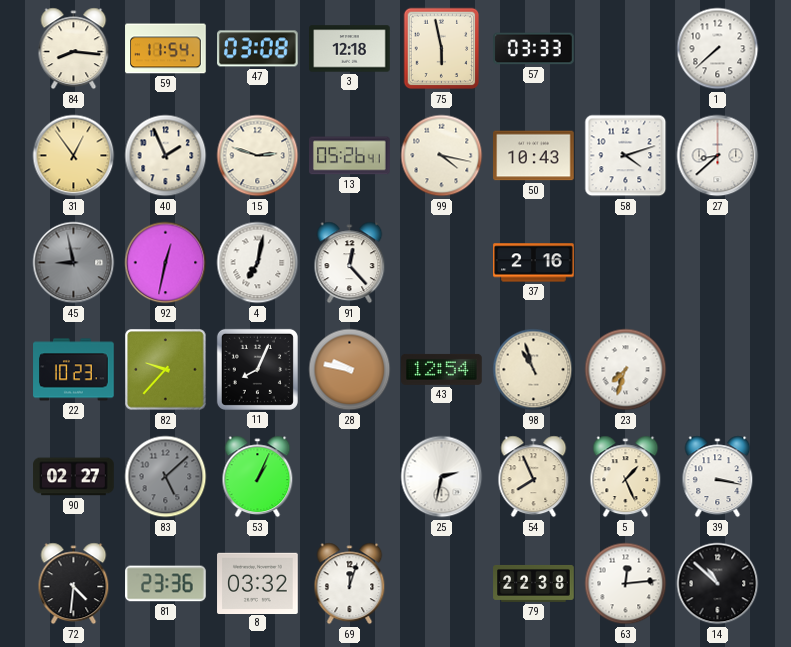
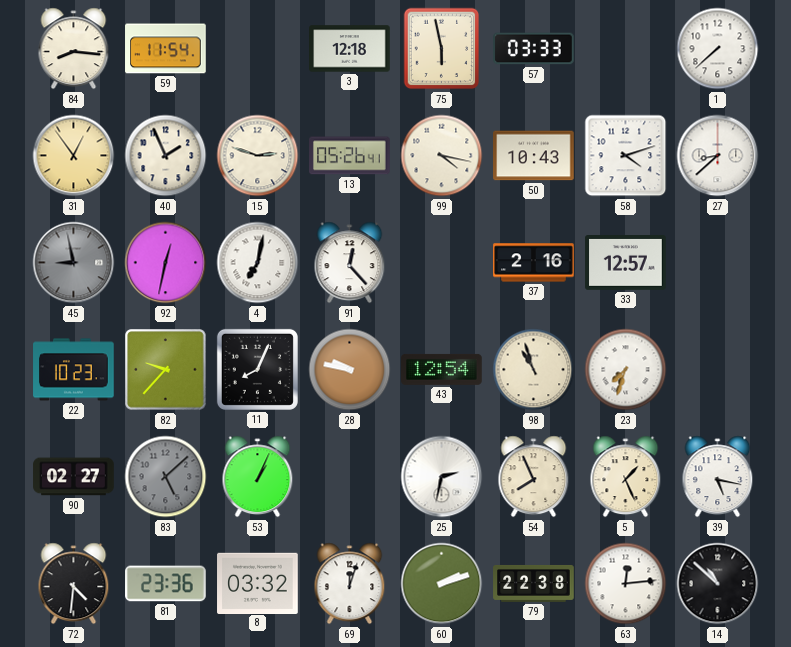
47: 03:08 -> none (258, 49)
33: none -> 12:57 (626, 263)
39: 3:17 -> 5:17 (718, 477)
60: none -> 2:12 (442, 584)
